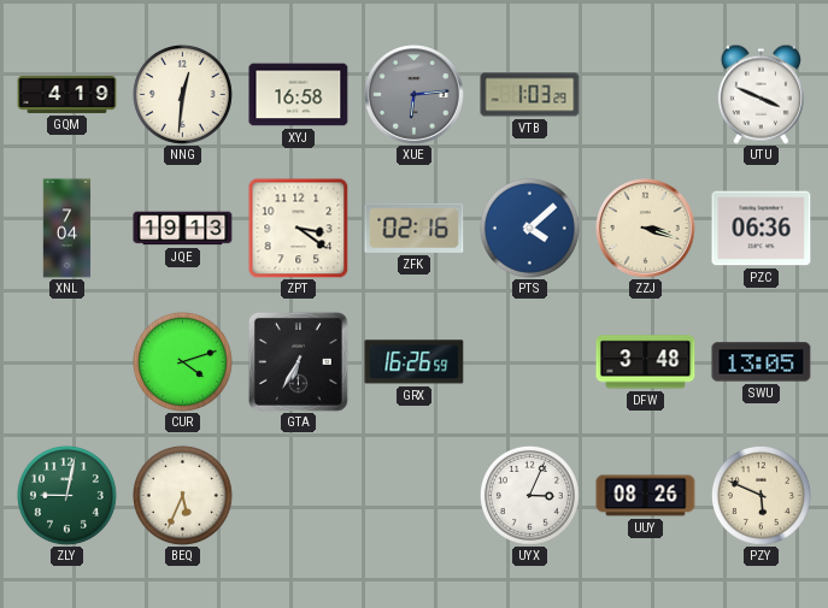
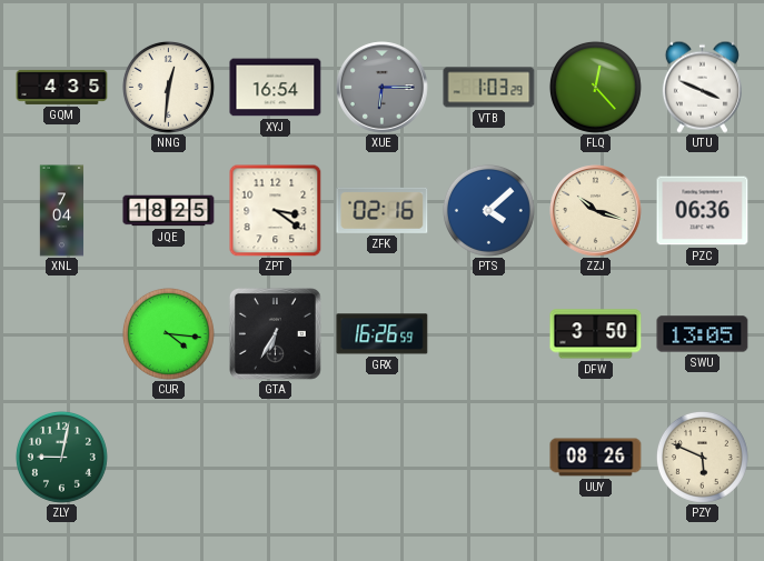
GQM: 4:19 -> 4:35 (62, 87)
XYJ: 16:58 -> 16:54 (276, 88)
XUE: 6:14 -> 6:15 (383, 88)
FLQ: none -> 12:23 (595, 87)
JQE: 19:13 -> 18:25 (169, 211)
ZZJ: 3:18 -> 10:18 (596, 211)
CUR: 4:12 -> 4:16 (168, 333)
DFW: 3:48 -> 3:50 (596, 334)
BEQ: 5:34 -> none (182, 495)
UYX: 3:04 -> none (529, 495)
